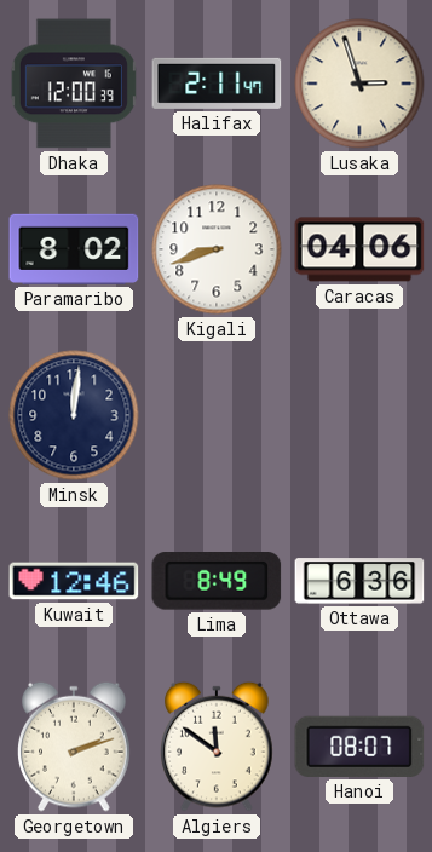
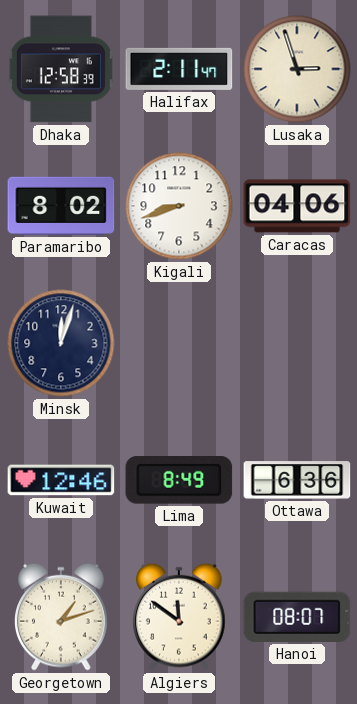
Dhaka: 12:00 -> 12:58 (61, 69)
Minsk: 12:01 -> 12:03 (61, 343)
Georgetown: 2:12 -> 1:12 (61, 617)
